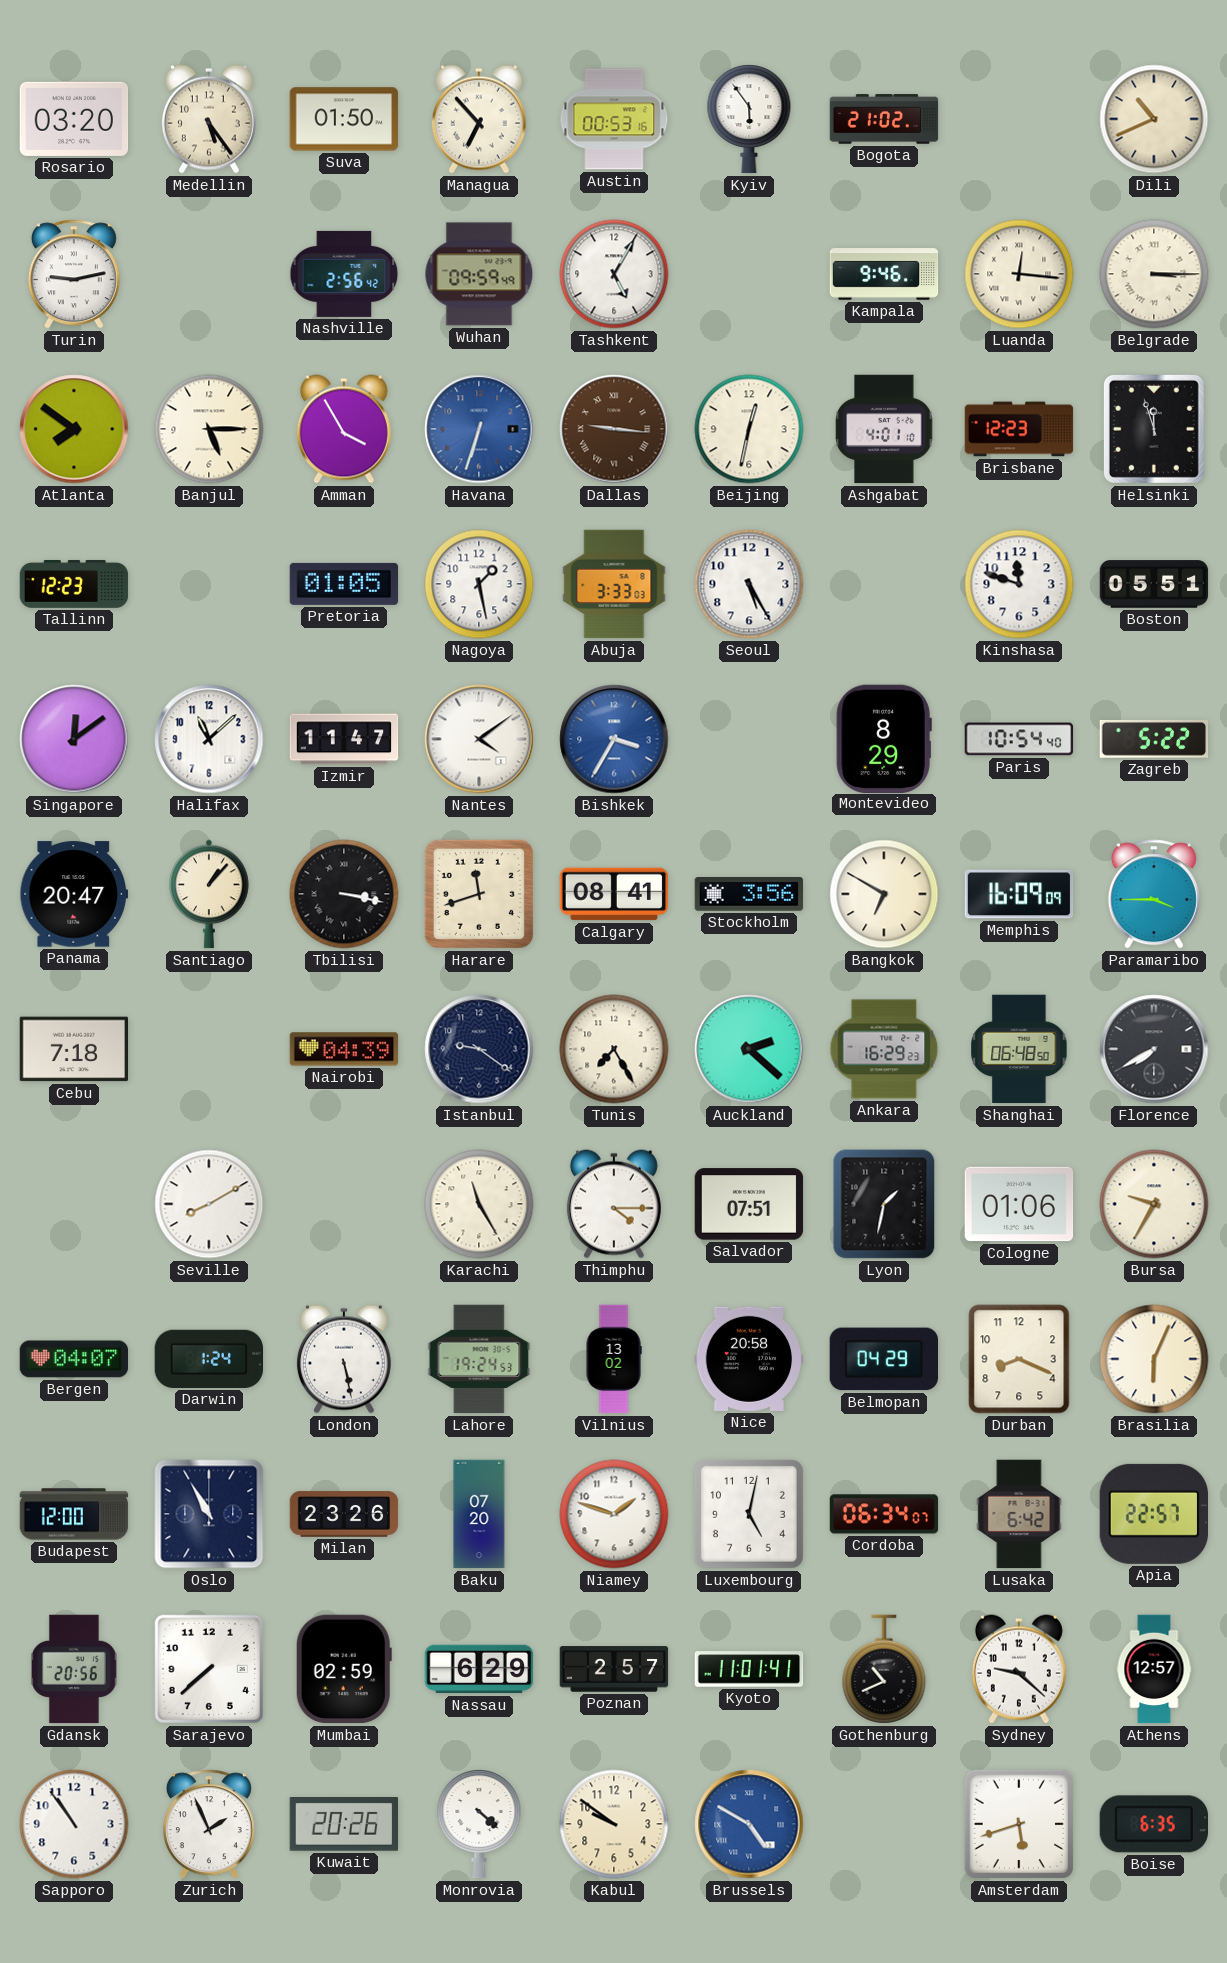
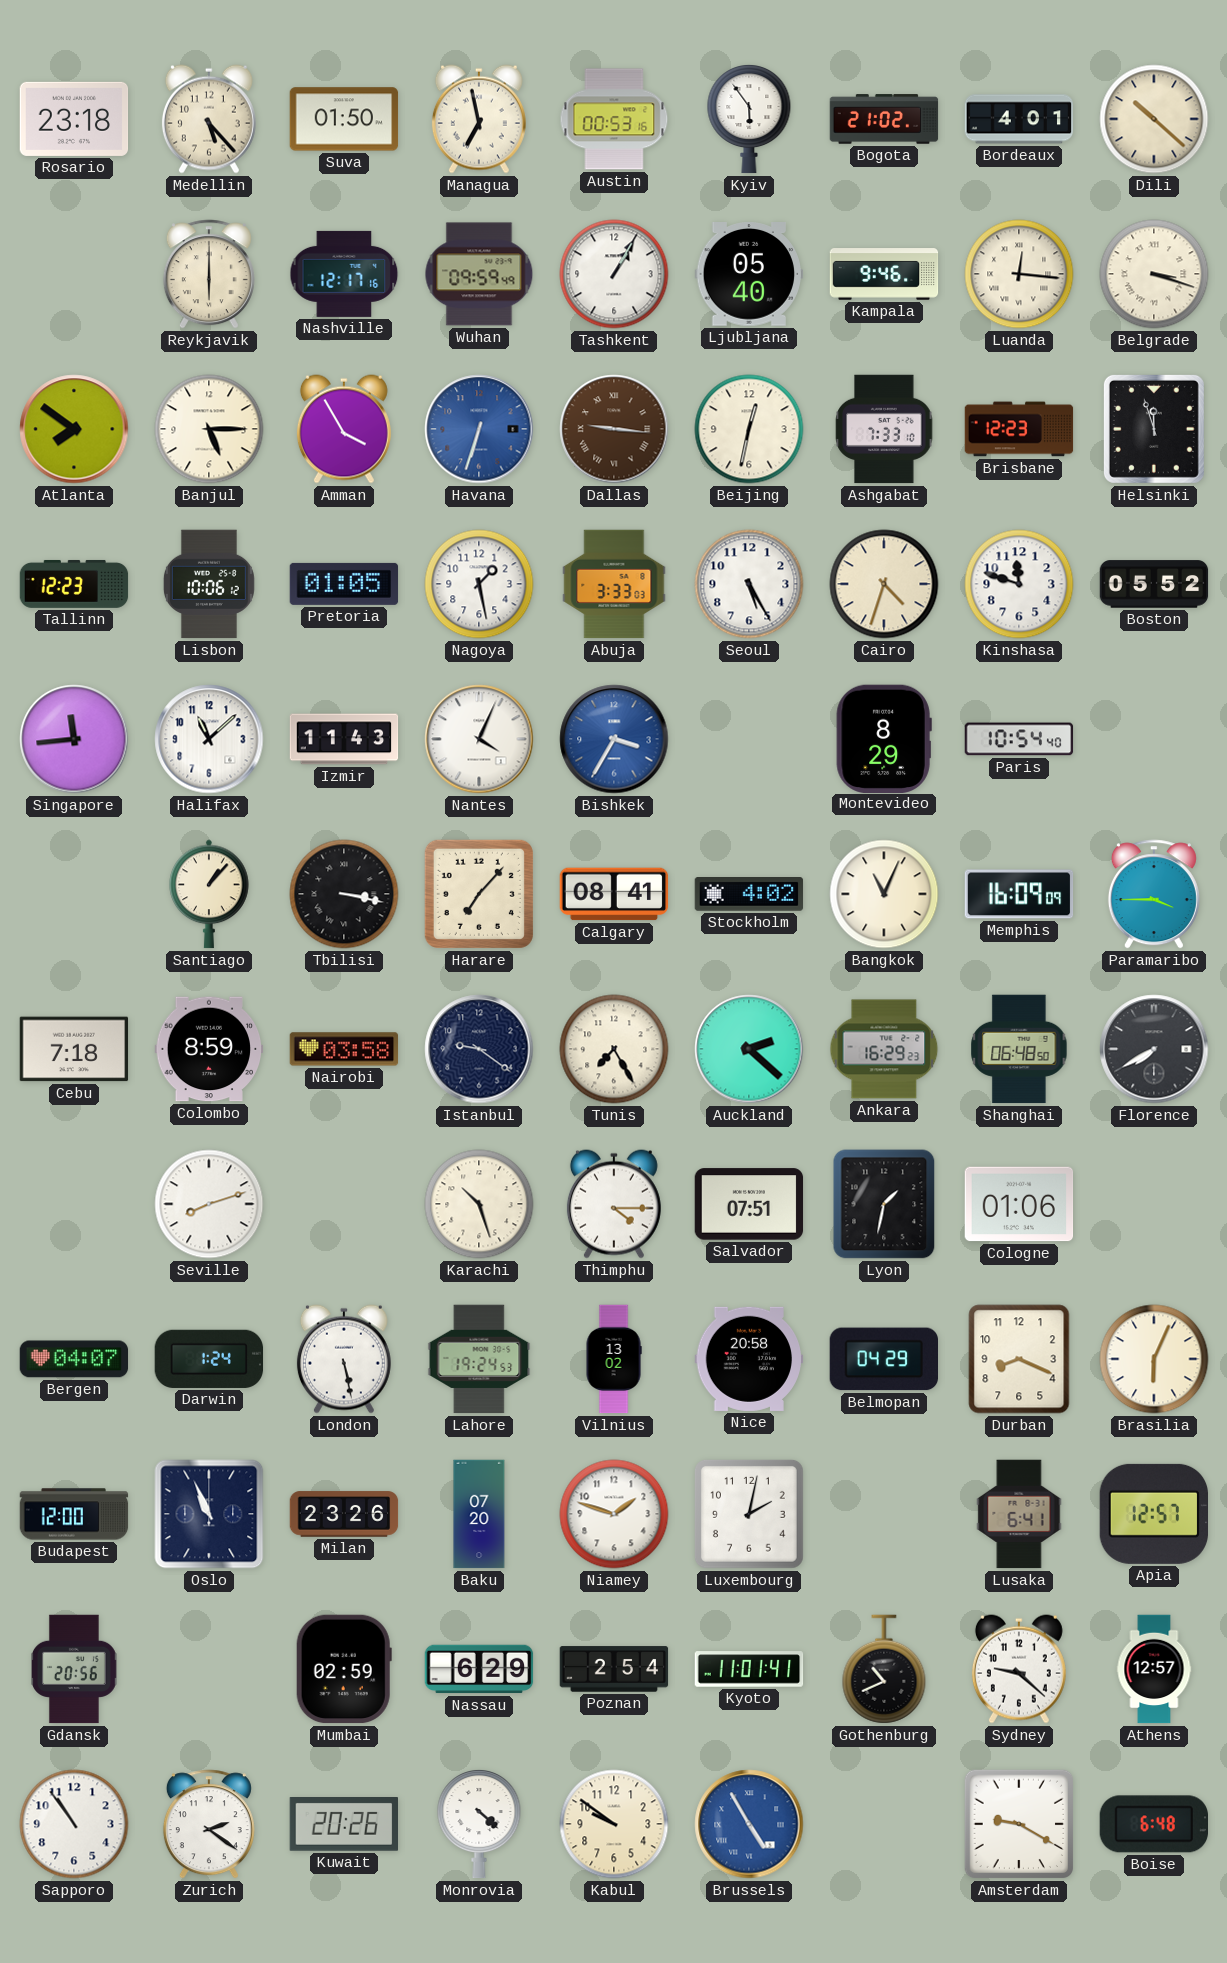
Rosario: 03:20 -> 23:18 (74, 119)
Medellin: 5:24 -> 5:23 (209, 119)
Managua: 6:53 -> 6:58 (479, 119)
Bordeaux: none -> 4:01 (1019, 119)
Dili: 10:41 -> 10:22 (1154, 119)
Turin: 9:13 -> none (74, 274)
Reykjavik: none -> 6:00 (209, 274)
Nashville: 2:56 -> 12:17 (344, 274)
Tashkent: 5:05 -> 1:05 (614, 274)
Ljubljana: none -> 05:40 (749, 275)
Belgrade: 3:15 -> 3:18 (1154, 274)
Ashgabat: 4:01 -> 7:33 (884, 429)
Lisbon: none -> 10:06 (209, 584)
Cairo: none -> 4:33 (884, 584)
Boston: 05:51 -> 05:52 (1154, 584)
Singapore: 12:09 -> 11:44 (74, 739)
Izmir: 11:47 -> 11:43 (344, 739)
Nantes: 4:09 -> 4:04 (479, 739)
Zagreb: 5:22 -> none (1154, 739)
Panama: 20:47 -> none (74, 894)
Harare: 11:42 -> 7:07 (479, 894)
Stockholm: 3:56 -> 4:02 (749, 895)
Bangkok: 6:50 -> 11:04 (884, 894)
Colombo: none -> 8:59 (209, 1049)
Nairobi: 04:39 -> 03:58 (344, 1049)
Seville: 8:10 -> 8:12 (209, 1204)
Karachi: 11:25 -> 10:27 (479, 1204)
Bursa: 9:35 -> none (1154, 1204)
Oslo: 10:55 -> 10:56 (209, 1514)
Luxembourg: 5:02 -> 2:02 (750, 1515)
Cordoba: 06:34 -> none (884, 1514)
Lusaka: 6:42 -> 6:41 (1019, 1514)
Apia: 22:57 -> 12:57 (1153, 1514)
Sarajevo: 7:38 -> none (209, 1669)
Poznan: 2:57 -> 2:54 (614, 1669)
Zurich: 1:56 -> 2:21 (209, 1824)
Brussels: 4:50 -> 4:55 (749, 1824)
Amsterdam: 5:42 -> 9:20 (1019, 1824)
Boise: 6:35 -> 6:48 (1153, 1824)
